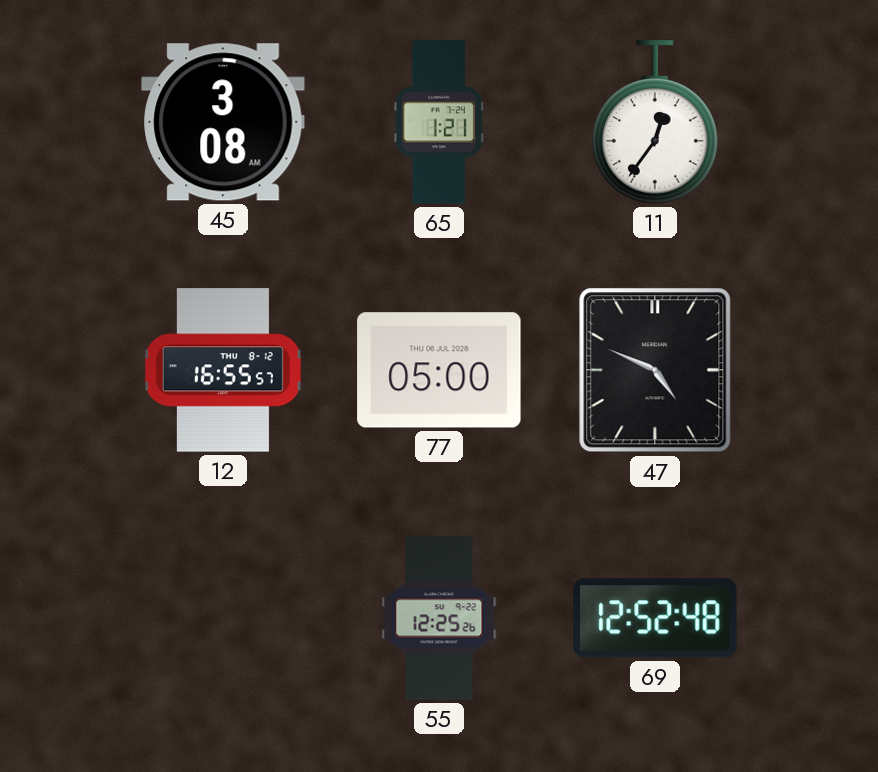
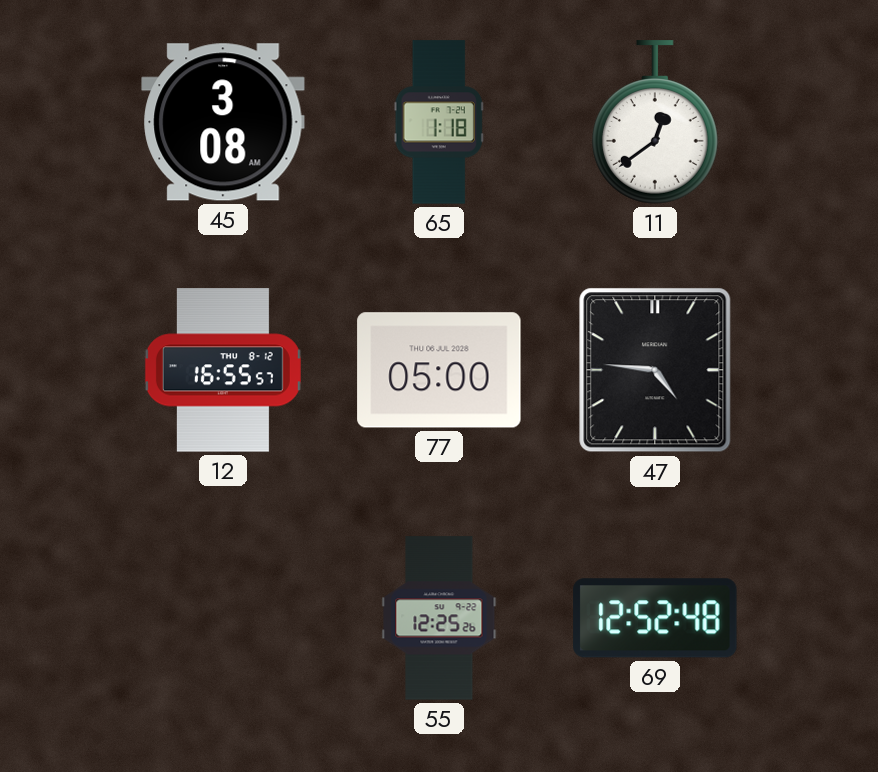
65: 1:21 -> 1:18 (439, 122)
11: 12:36 -> 12:39 (655, 122)
47: 4:49 -> 4:46 (655, 370)
